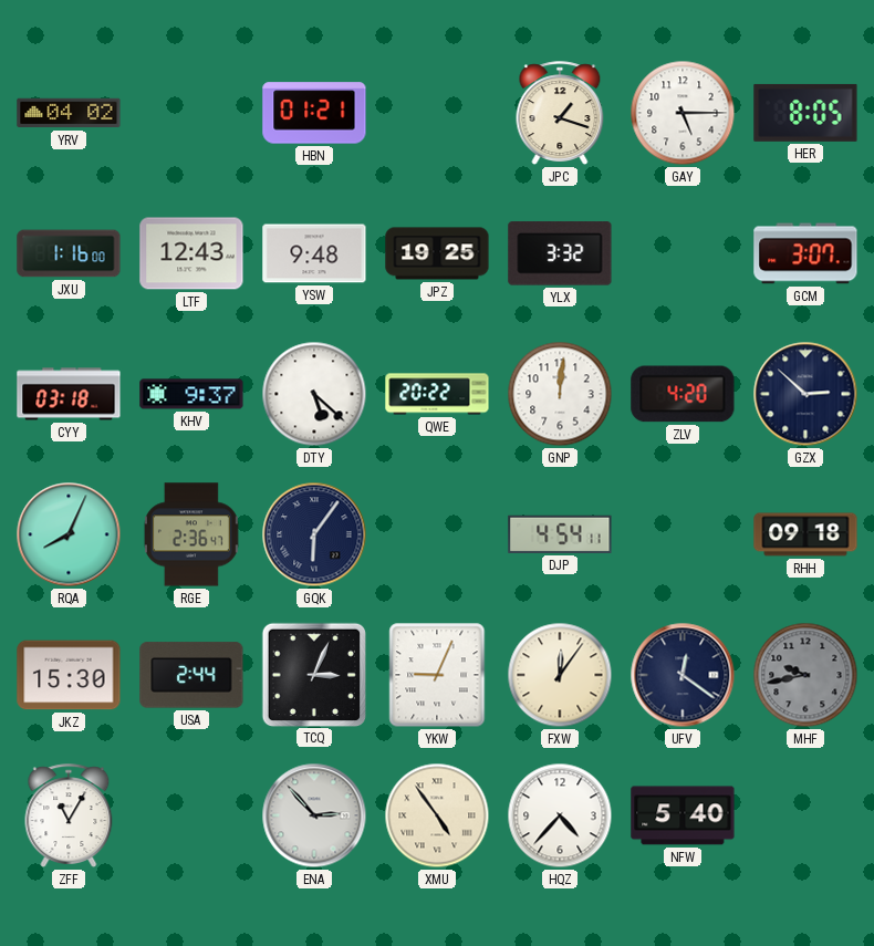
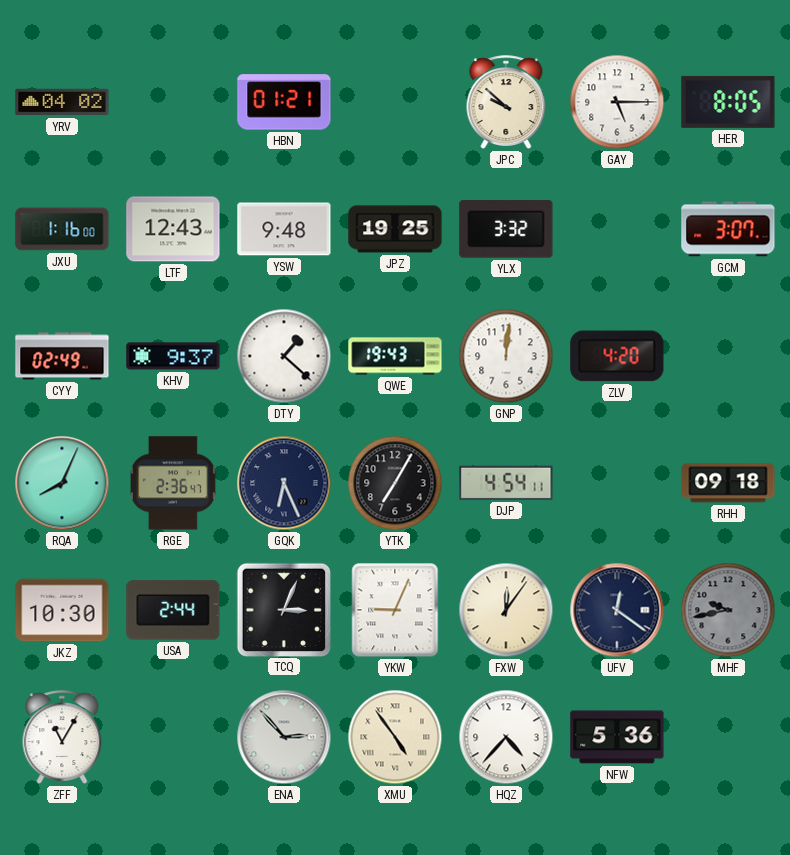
JPC: 1:18 -> 9:52 (506, 102)
CYY: 03:18 -> 02:49 (62, 356)
DTY: 5:22 -> 1:22 (284, 356)
QWE: 20:22 -> 19:43 (395, 356)
GZX: 2:52 -> none (805, 394)
GQK: 6:06 -> 6:26 (284, 483)
YTK: none -> 7:05 (395, 483)
JKZ: 15:30 -> 10:30 (62, 610)
NFW: 5:40 -> 5:36 (617, 737)
